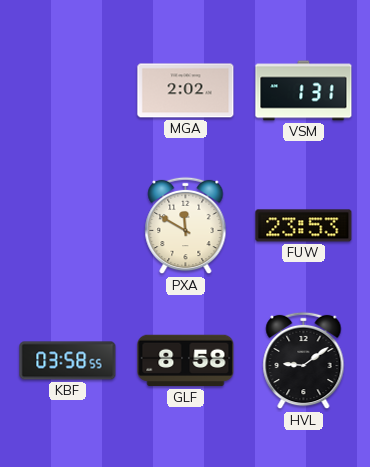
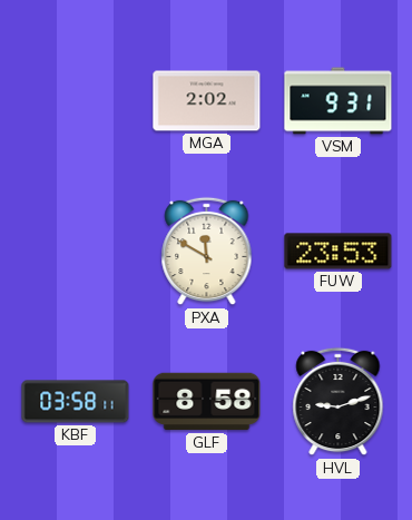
VSM: 1:31 -> 9:31 (339, 101)
KBF: 03:58:55 -> 03:58:11 (76, 402)
HVL: 9:09 -> 9:12 (339, 402)
